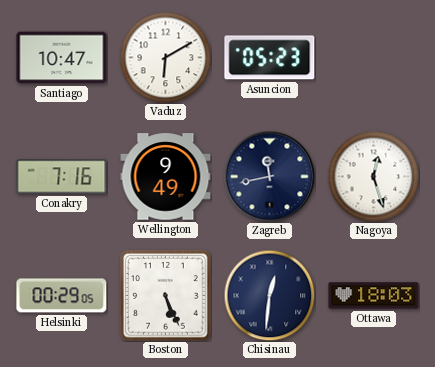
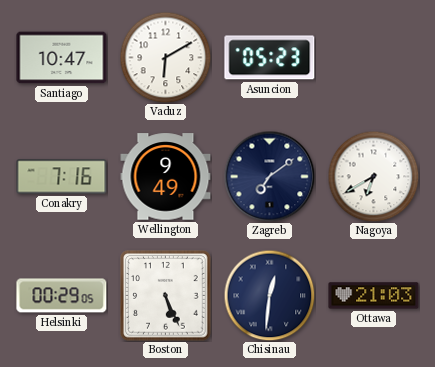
Zagreb: 11:43 -> 7:09 (269, 176)
Nagoya: 12:27 -> 6:40 (373, 176)
Ottawa: 18:03 -> 21:03 (374, 296)
